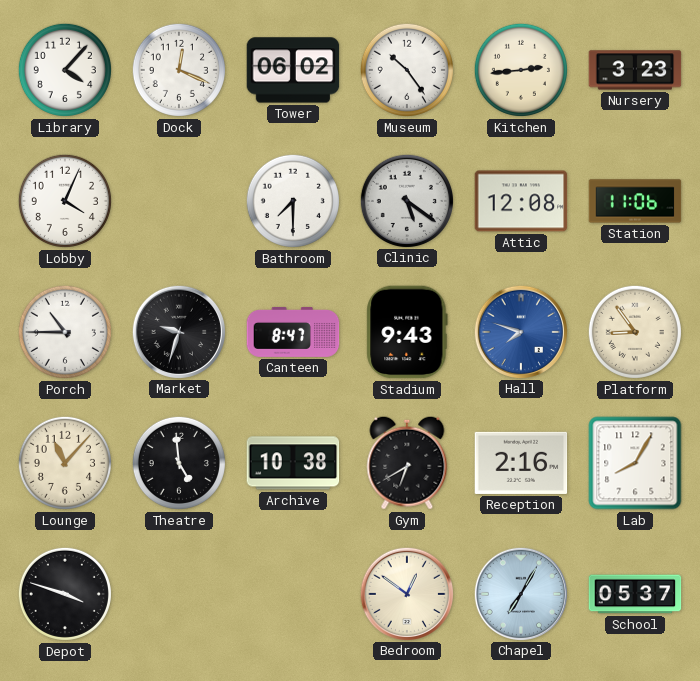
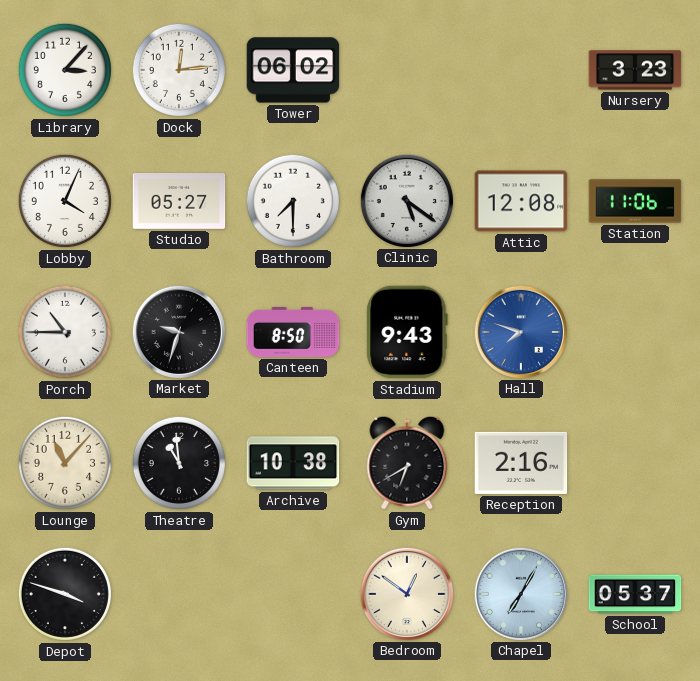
Library: 4:07 -> 3:07 (65, 70)
Dock: 12:19 -> 12:14 (179, 70)
Museum: 10:24 -> none (407, 70)
Kitchen: 2:44 -> none (521, 70)
Studio: none -> 05:27 (179, 202)
Canteen: 8:47 -> 8:50 (293, 332)
Platform: 8:54 -> none (635, 332)
Theatre: 4:59 -> 10:59 (179, 463)
Lab: 8:05 -> none (635, 463)
